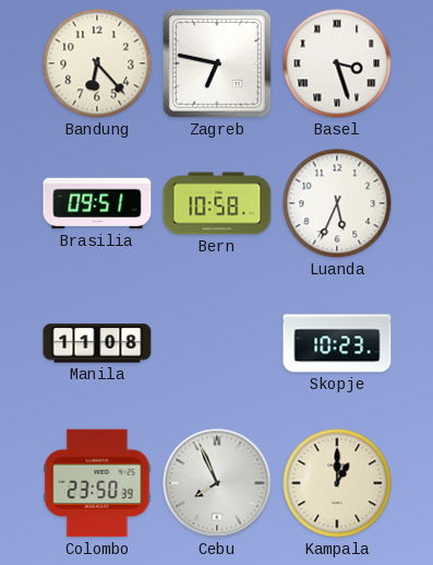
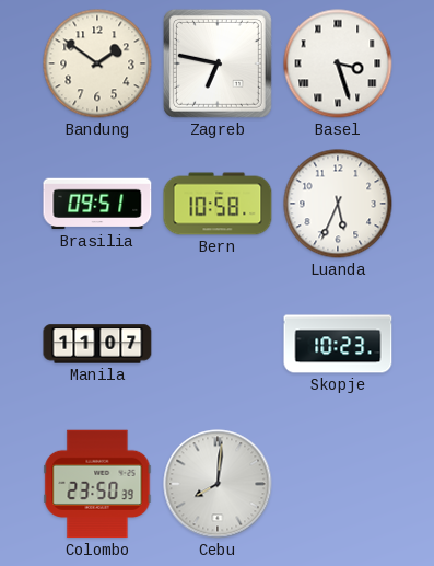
Bandung: 6:23 -> 1:51 (97, 63)
Manila: 11:08 -> 11:07 (97, 344)
Cebu: 7:56 -> 8:01 (218, 484)
Kampala: 1:00 -> none (337, 483)
